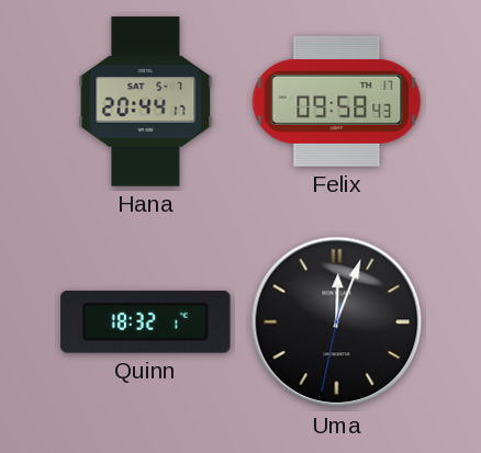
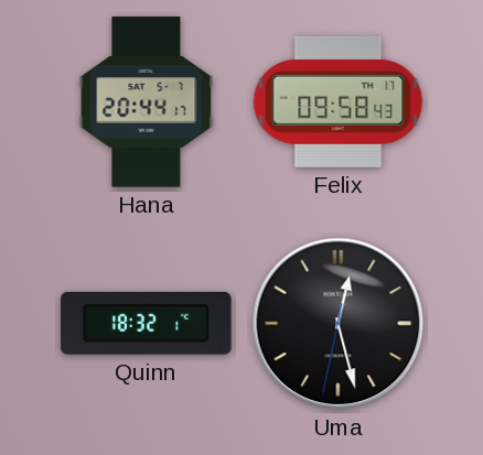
Uma: 12:03 -> 12:27 (339, 324)
